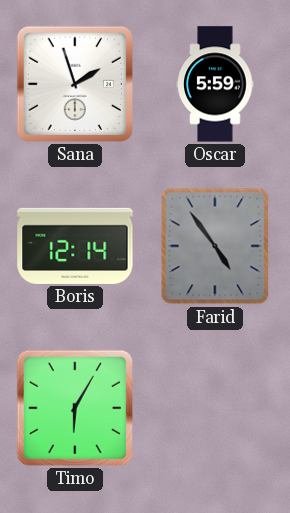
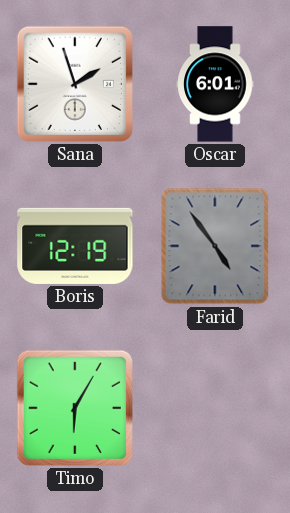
Oscar: 5:59 -> 6:01 (215, 84)
Boris: 12:14 -> 12:19 (75, 246)
